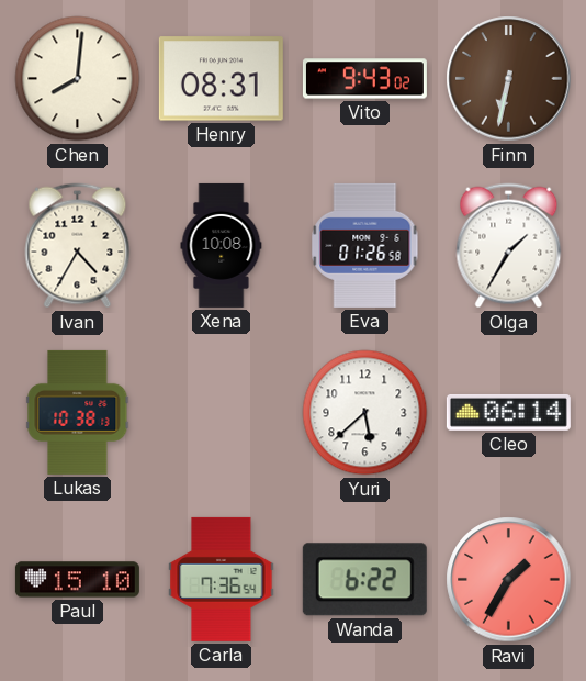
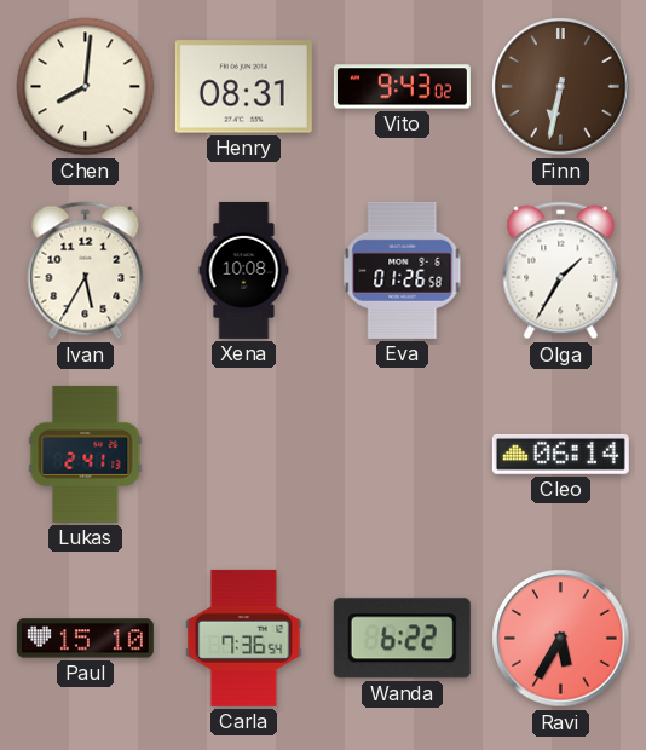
Ivan: 4:35 -> 5:35 (86, 271)
Lukas: 10:38 -> 2:41 (86, 454)
Yuri: 5:38 -> none (365, 413)
Ravi: 1:35 -> 5:35 (561, 639)
